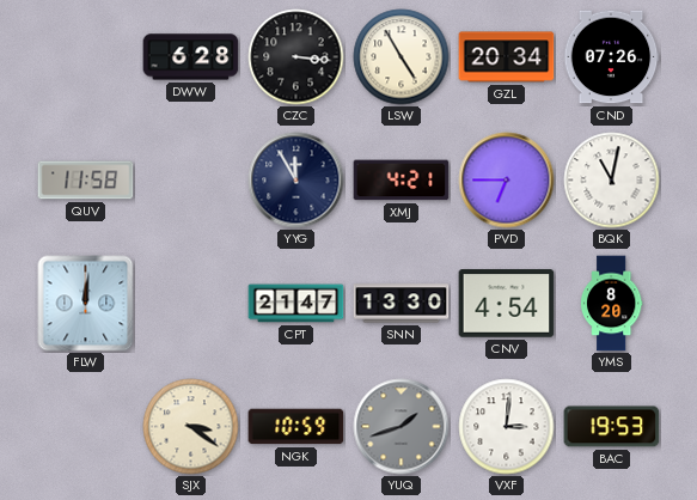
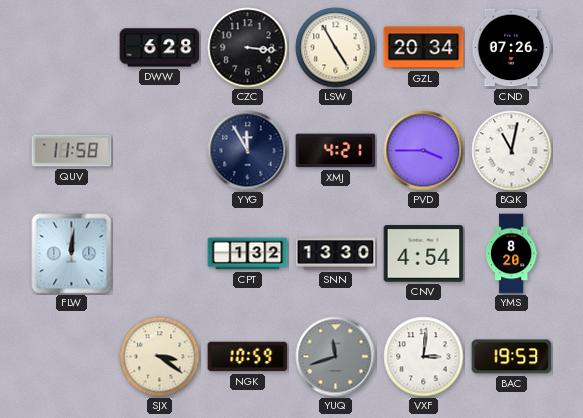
PVD: 6:45 -> 3:45 (424, 151)
CPT: 21:47 -> 1:32 (248, 254)
YUQ: 1:42 -> 11:42 (336, 357)
